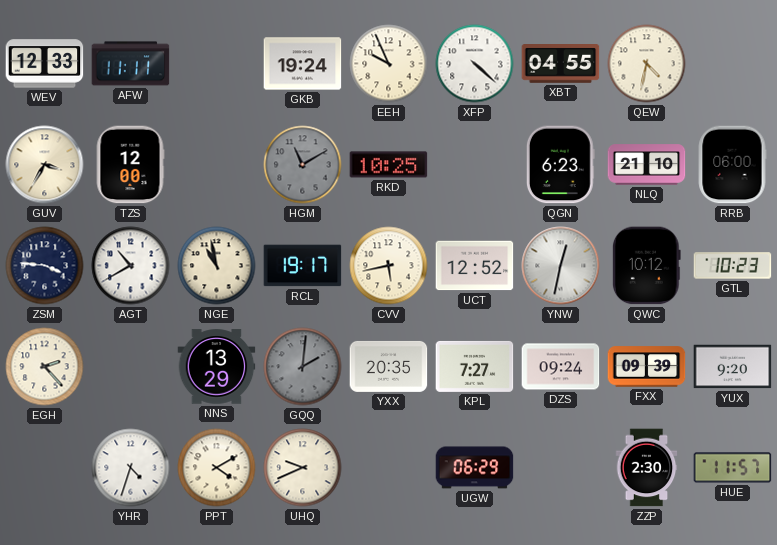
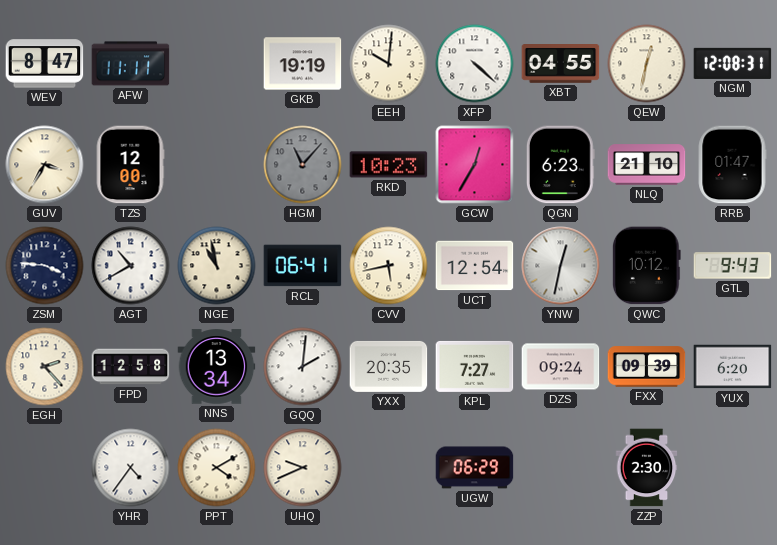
WEV: 12:33 -> 8:47 (45, 64)
GKB: 19:24 -> 19:19 (303, 64)
EEH: 9:56 -> 10:01 (389, 64)
QEW: 4:32 -> 12:32 (647, 64)
NGM: none -> 12:08 (733, 63)
HGM: 11:10 -> 11:07 (303, 165)
RKD: 10:25 -> 10:23 (389, 165)
GCW: none -> 12:35 (475, 165)
RRB: 06:00 -> 01:47 (732, 165)
RCL: 19:17 -> 06:41 (303, 266)
UCT: 12:52 -> 12:54 (475, 266)
GTL: 10:23 -> 9:43 (733, 266)
FPD: none -> 12:58 (131, 367)
NNS: 13:29 -> 13:34 (217, 367)
GQQ dial: grey -> white (303, 367)
YUX: 9:20 -> 6:20 (733, 367)
YHR: 4:33 -> 4:36 (131, 468)
HUE: 11:57 -> none (733, 468)
